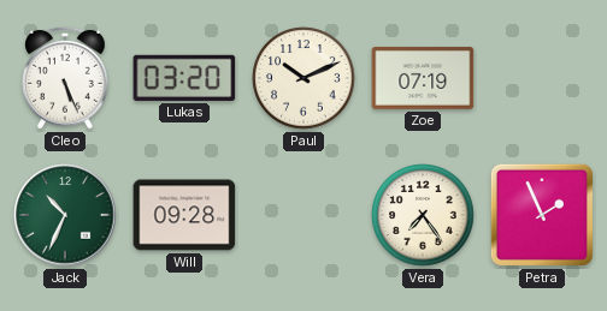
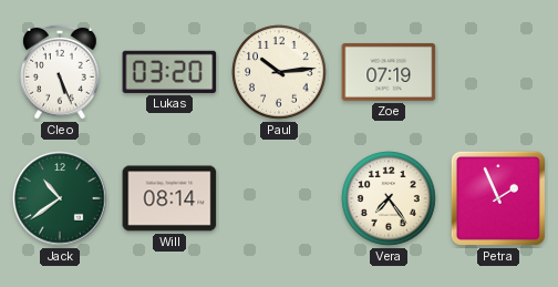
Paul: 10:11 -> 10:14 (279, 72)
Jack: 10:34 -> 10:39 (60, 198)
Will: 09:28 -> 08:14 (169, 198)
